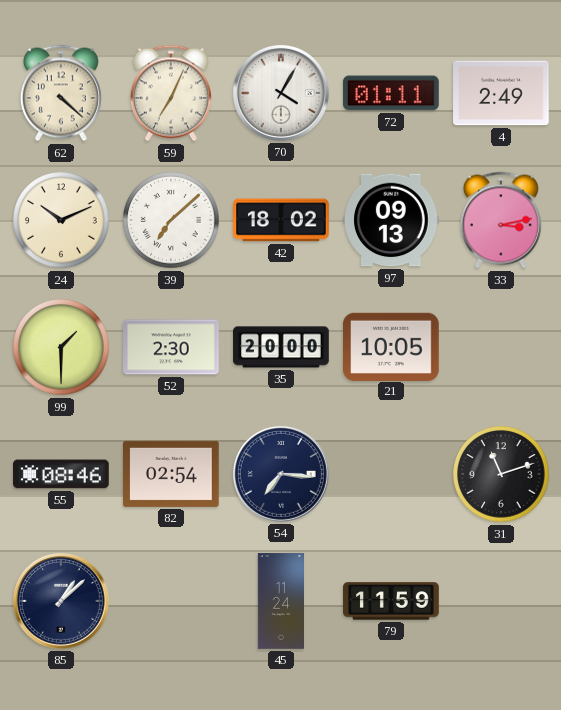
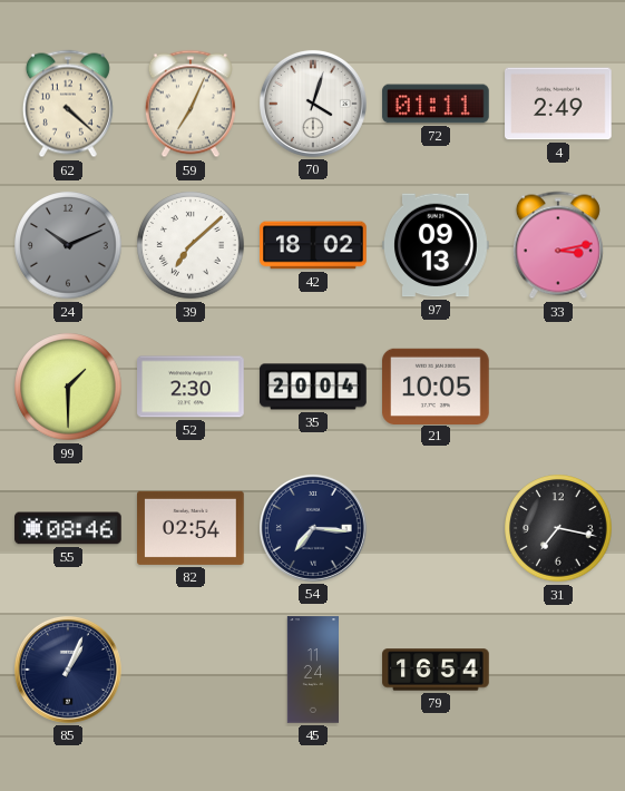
70: 4:05 -> 4:03 (313, 104)
24 dial: cream -> grey (68, 245)
35: 20:00 -> 20:04 (313, 387)
31: 11:12 -> 7:17 (558, 528)
85: 1:08 -> 1:04 (68, 670)
79: 11:59 -> 16:54 (436, 670)
